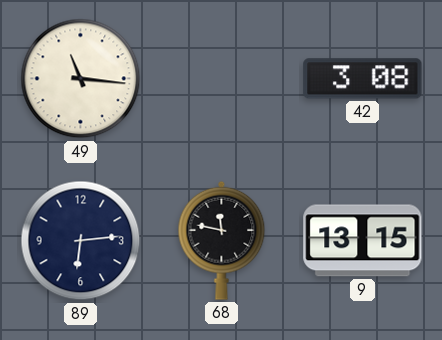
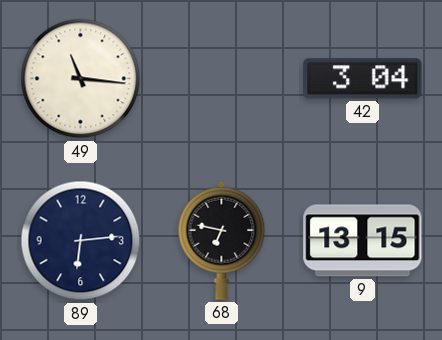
42: 3:08 -> 3:04 (363, 79)
68: 11:47 -> 6:47 (222, 240)
